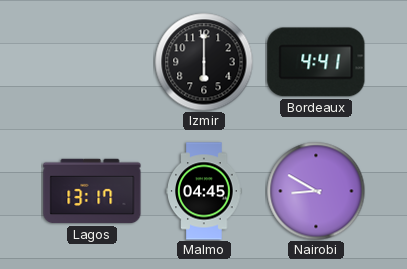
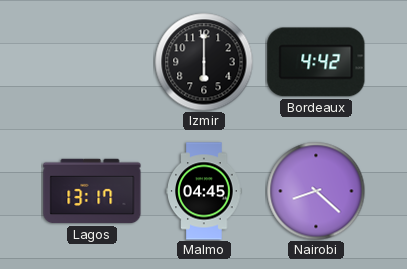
Bordeaux: 4:41 -> 4:42 (316, 62)
Nairobi: 8:50 -> 8:22 (316, 191)
